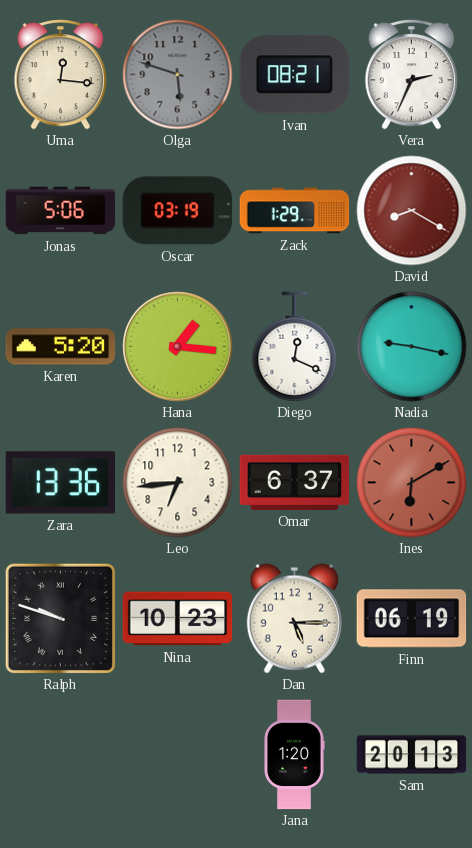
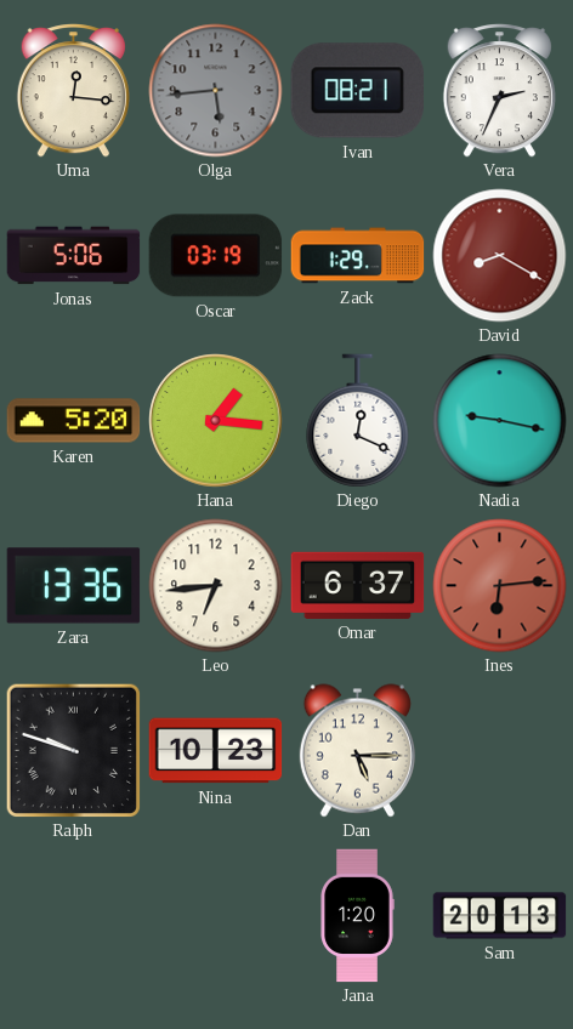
Olga: 5:48 -> 5:44 (216, 91)
Ines: 6:10 -> 6:14 (500, 586)
Finn: 06:19 -> none (412, 619)
